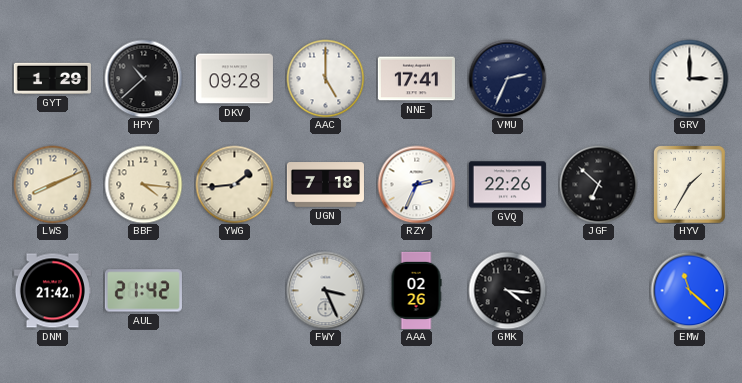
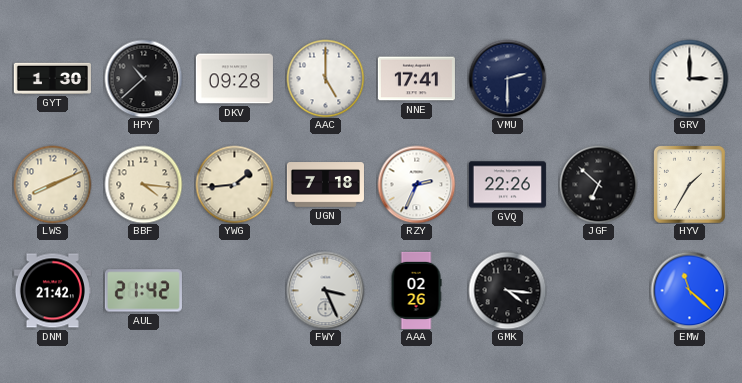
GYT: 1:29 -> 1:30 (52, 78)
VMU: 2:34 -> 2:30 (507, 78)
